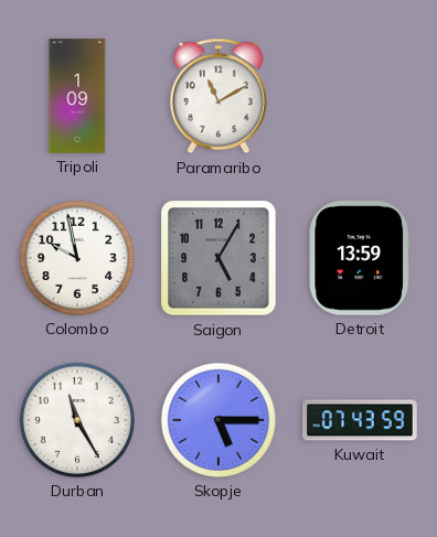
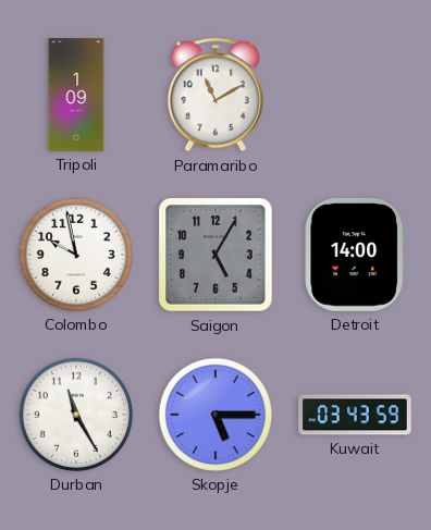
Detroit: 13:59 -> 14:00 (355, 255)
Kuwait: 07:43 -> 03:43 (355, 415)
